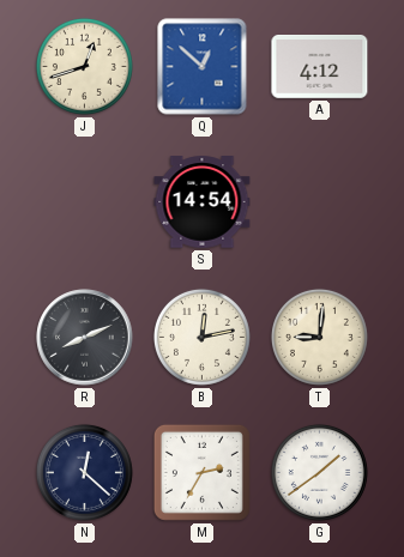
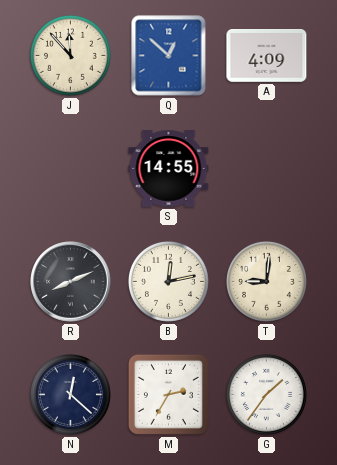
J: 12:42 -> 11:53 (70, 55)
A: 4:12 -> 4:09 (267, 56)
S: 14:54 -> 14:55 (169, 169)
G: 1:39 -> 1:36 (266, 394)
